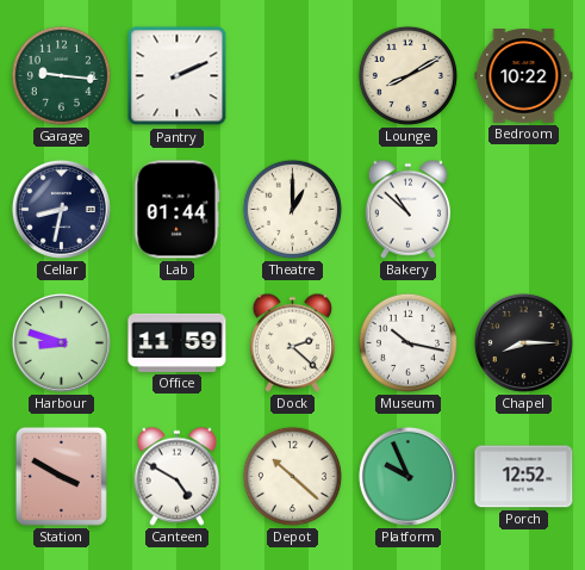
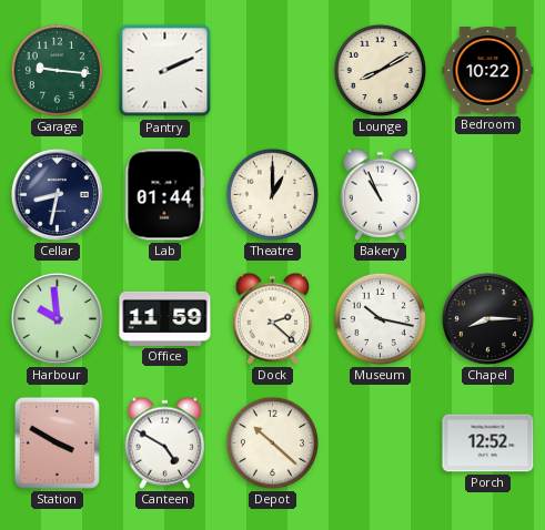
Bakery: 10:52 -> 10:56 (381, 194)
Harbour: 8:48 -> 9:59 (57, 318)
Platform: 9:56 -> none (407, 476)
